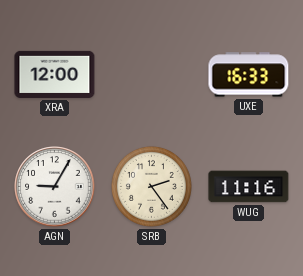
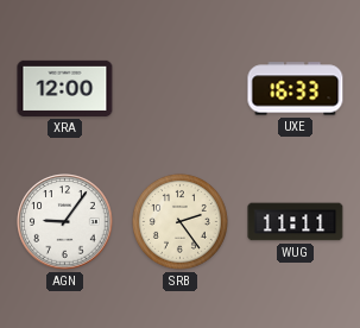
AGN: 9:05 -> 9:06 (65, 222)
WUG: 11:16 -> 11:11 (296, 222)
